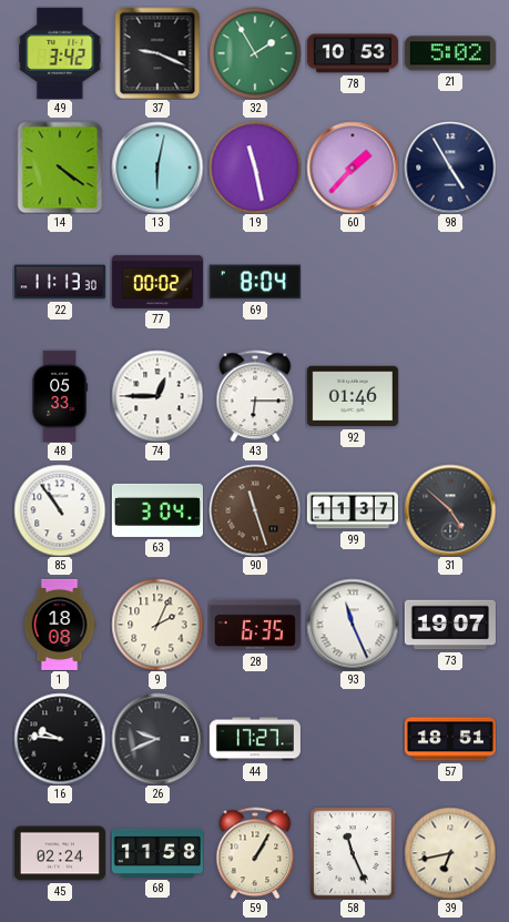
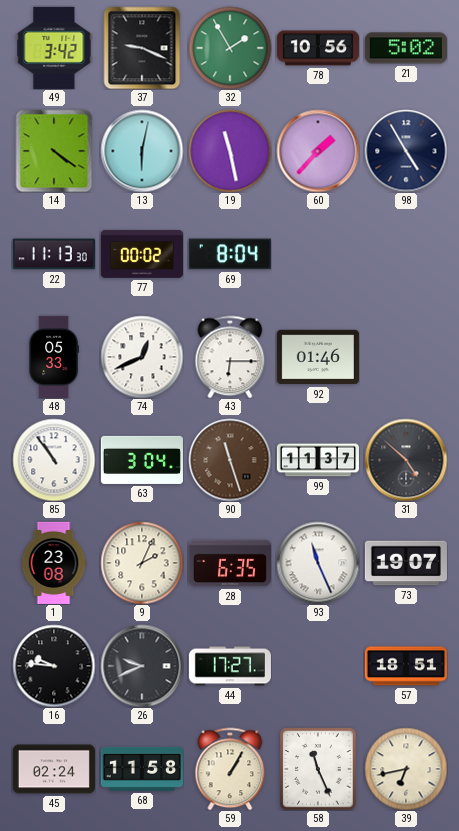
78: 10:53 -> 10:56 (318, 48)
74: 12:45 -> 12:41 (142, 357)
1: 18:08 -> 23:08 (54, 563)
